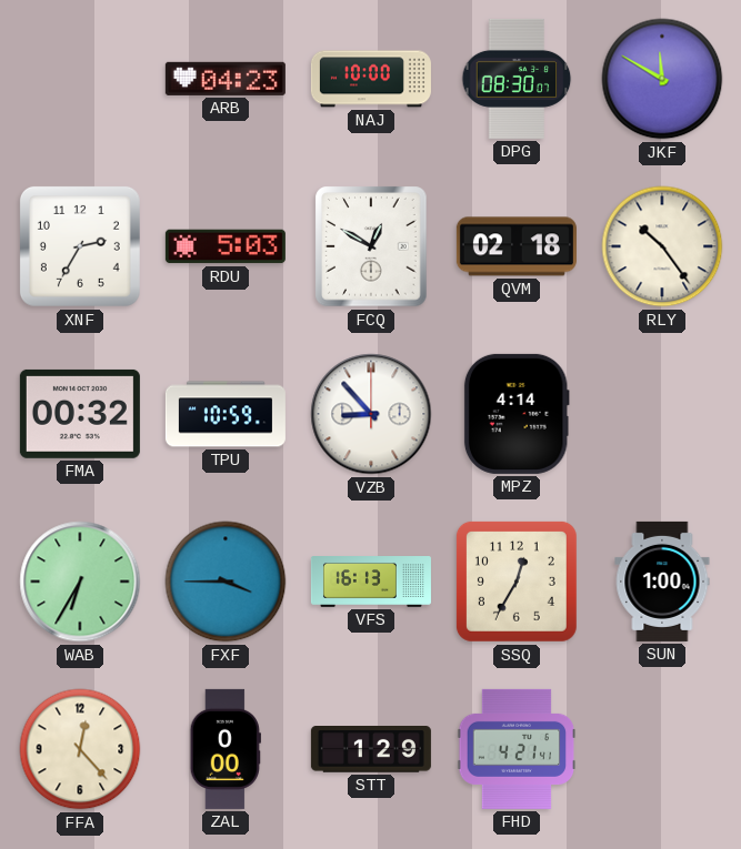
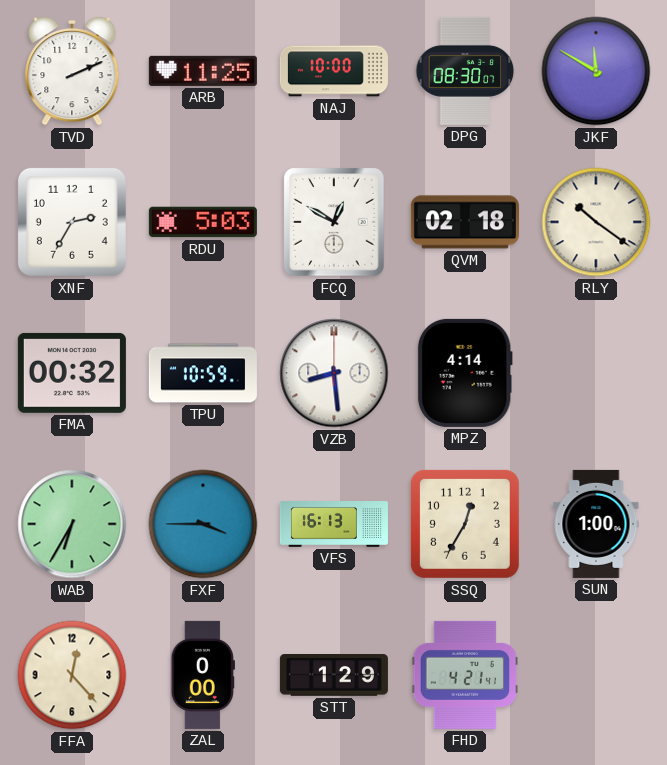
TVD: none -> 2:11 (72, 71)
ARB: 04:23 -> 11:25 (203, 71)
RLY: 10:24 -> 10:21 (596, 222)
VZB: 8:53 -> 8:29 (334, 373)
